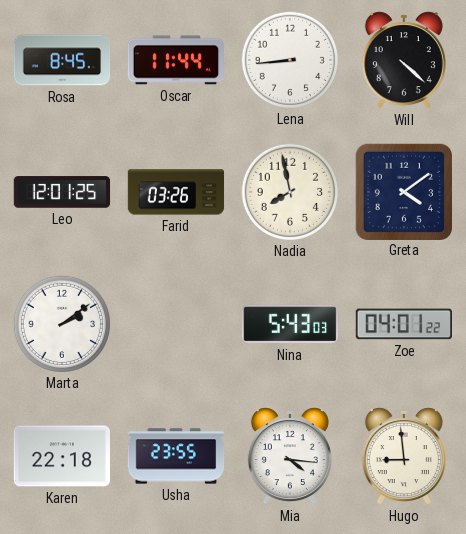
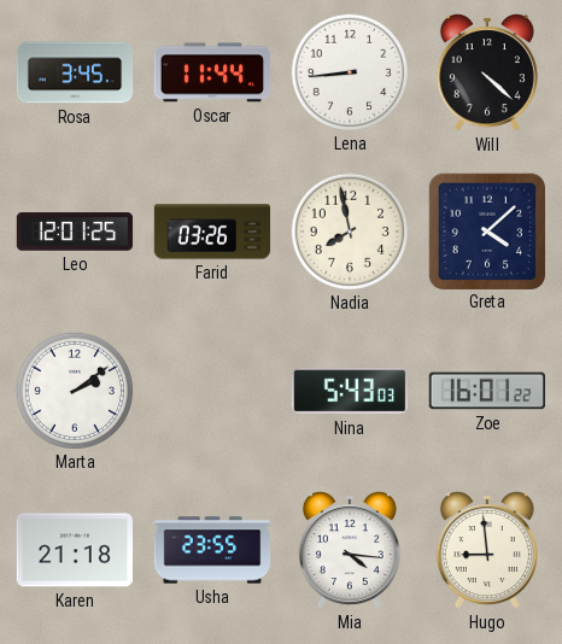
Rosa: 8:45 -> 3:45 (75, 72)
Greta: 4:09 -> 4:08 (486, 230)
Zoe: 04:01 -> 16:01 (486, 391)
Karen: 22:18 -> 21:18 (74, 550)
